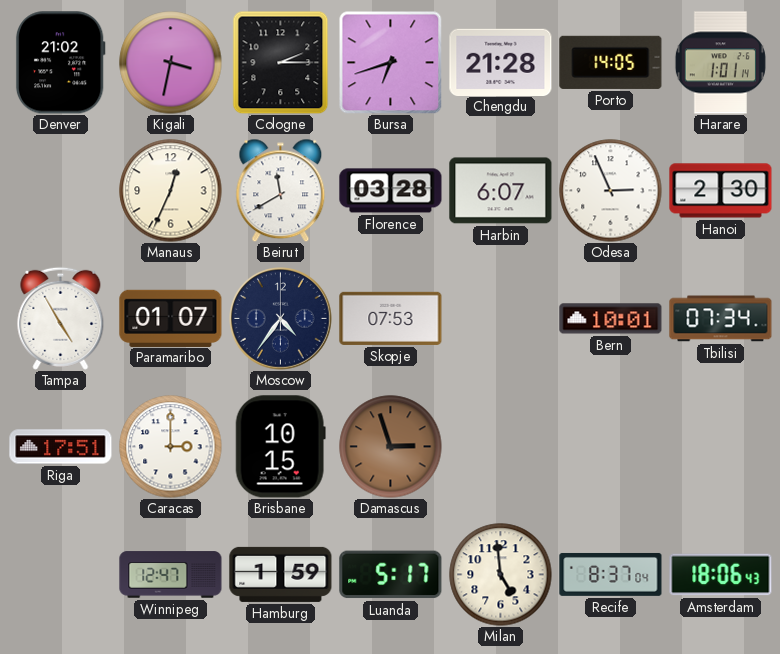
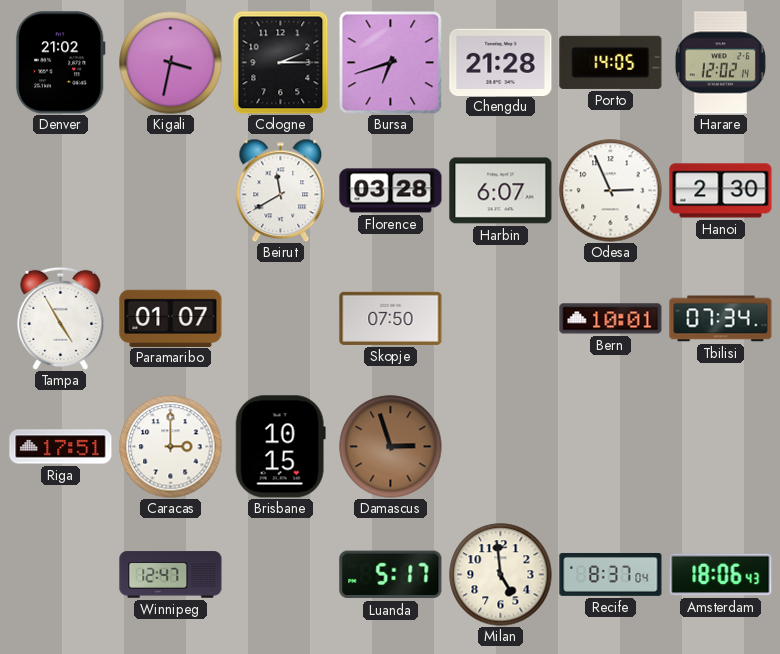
Harare: 1:01 -> 12:02 (720, 63)
Manaus: 12:34 -> none (171, 191)
Moscow: 4:36 -> none (281, 319)
Skopje: 07:53 -> 07:50 (391, 318)
Hamburg: 1:59 -> none (281, 574)
